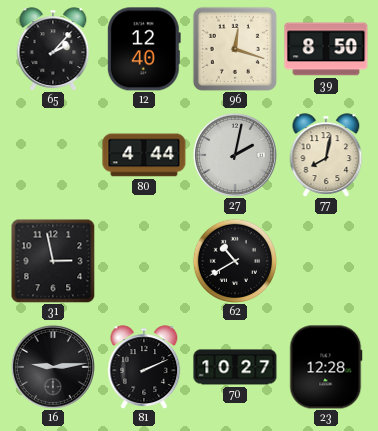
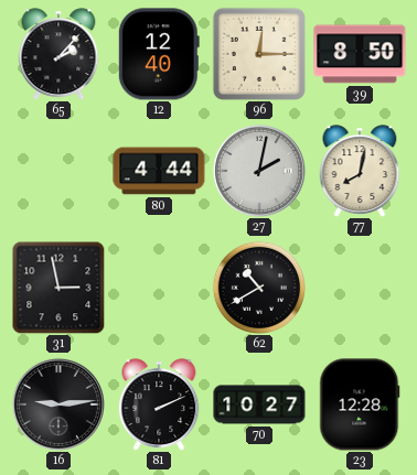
96: 12:18 -> 12:15 (259, 54)
